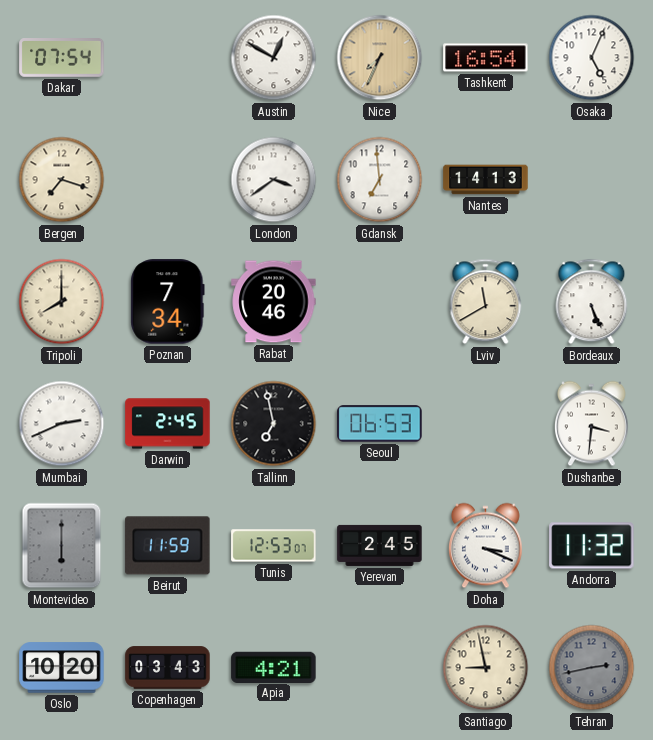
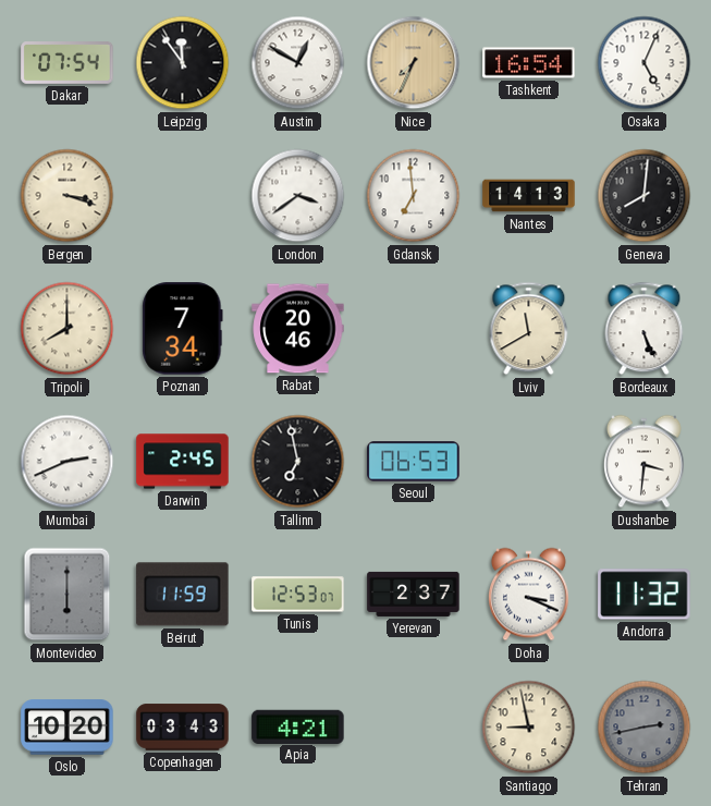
Leipzig: none -> 11:54 (183, 63)
Bergen: 7:18 -> 3:18 (68, 196)
Geneva: none -> 8:01 (645, 196)
Yerevan: 2:45 -> 2:37 (414, 594)
